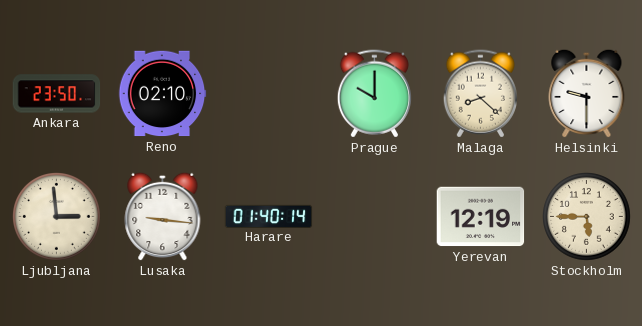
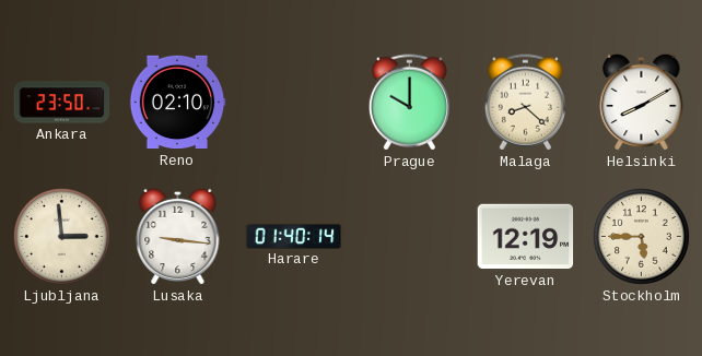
Helsinki: 9:30 -> 8:10 (642, 102)
